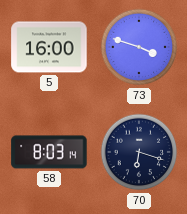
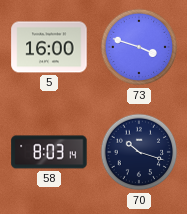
70: 6:18 -> 10:18 (139, 152)
